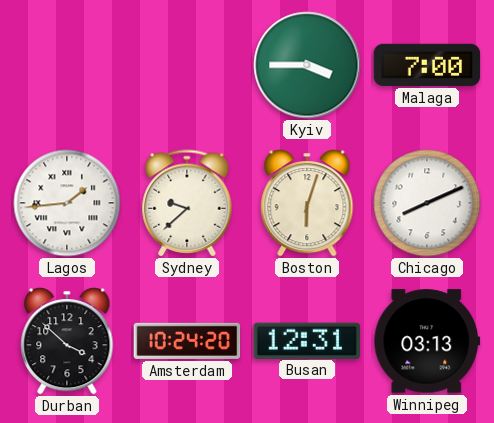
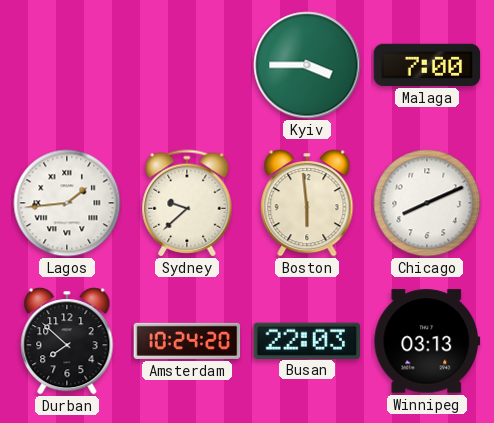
Boston: 6:03 -> 5:59 (307, 203)
Durban: 3:52 -> 7:52 (67, 341)
Busan: 12:31 -> 22:03 (307, 340)
